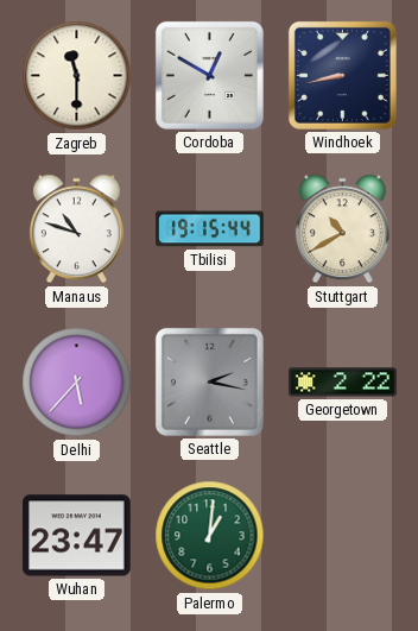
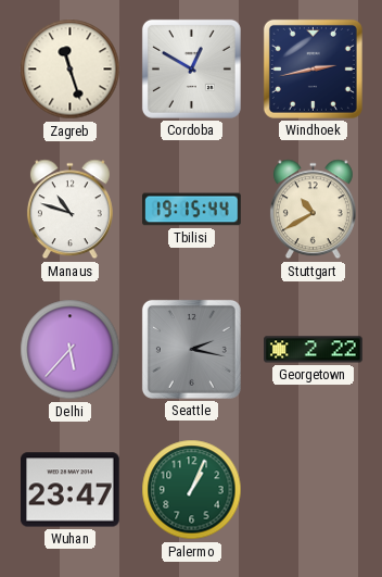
Zagreb: 11:30 -> 11:27 (71, 70)
Windhoek: 8:43 -> 2:43 (313, 68)
Palermo: 1:01 -> 1:04 (192, 490)
